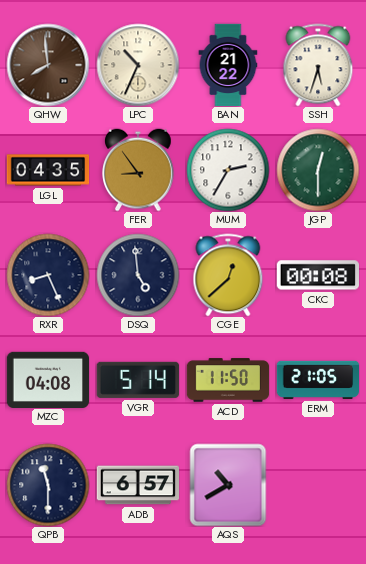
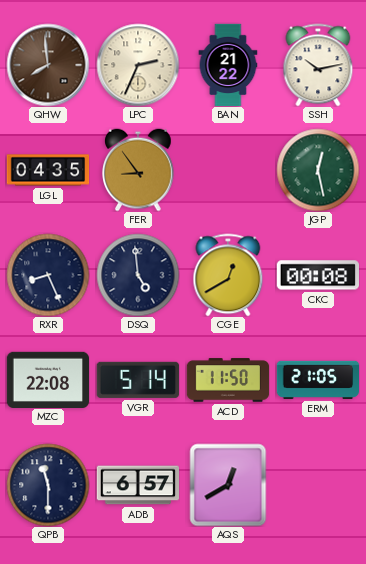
LPC: 10:34 -> 2:34 (138, 65)
SSH: 5:33 -> 10:13 (318, 65)
MUM: 2:35 -> none (228, 170)
JGP: 12:30 -> 12:28 (318, 170)
CGE: 12:38 -> 12:40 (228, 275)
MZC: 04:08 -> 22:08 (47, 379)
AQS: 10:40 -> 12:40 (228, 485)
